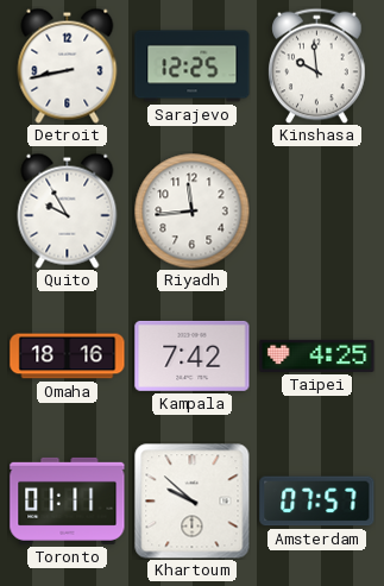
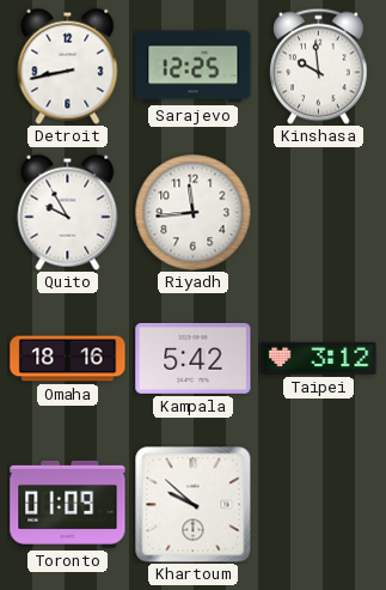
Kampala: 7:42 -> 5:42 (194, 358)
Taipei: 4:25 -> 3:12 (319, 358)
Toronto: 01:11 -> 01:09 (68, 504)
Amsterdam: 07:57 -> none (317, 502)
